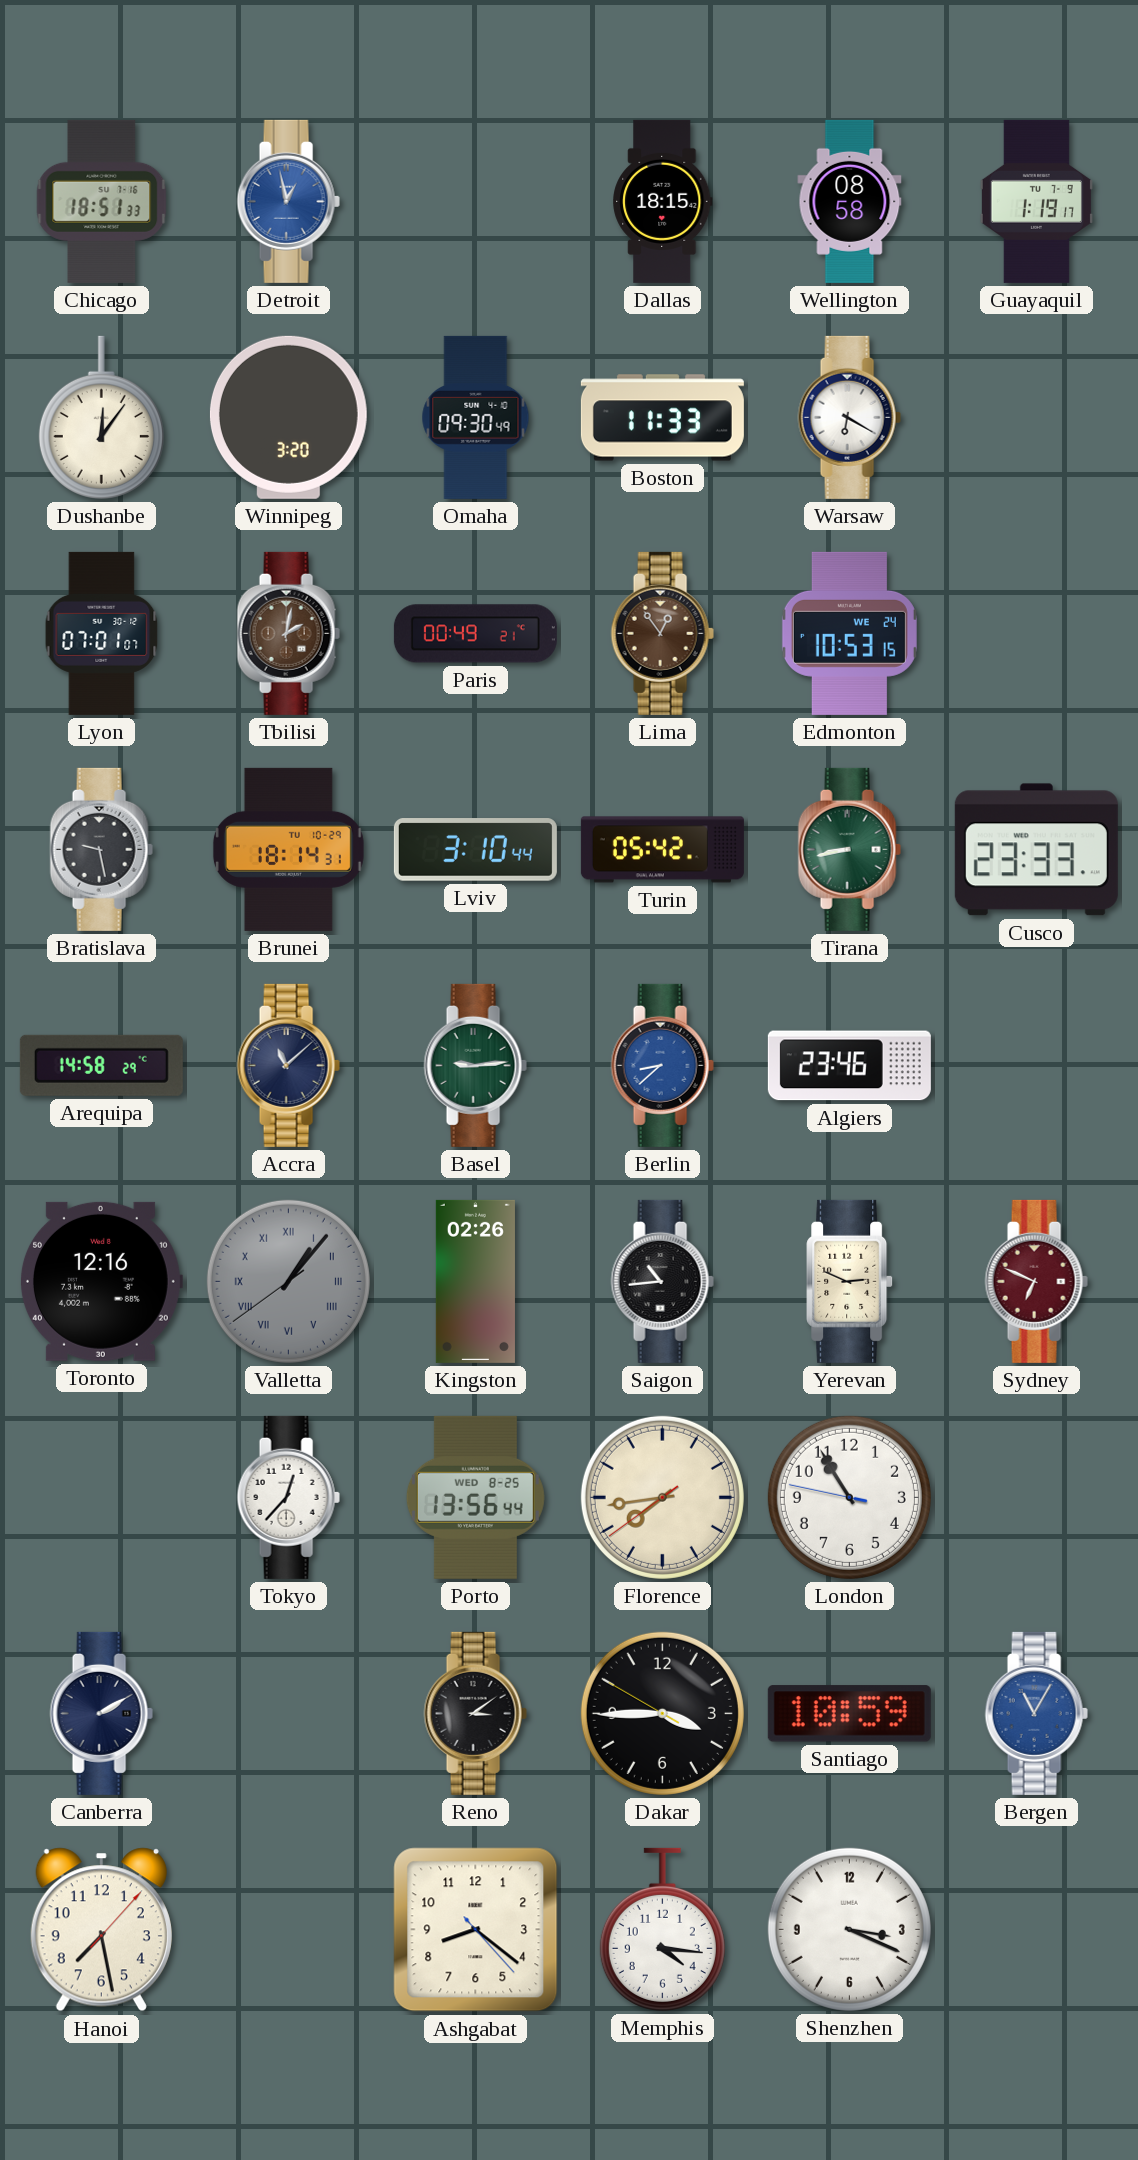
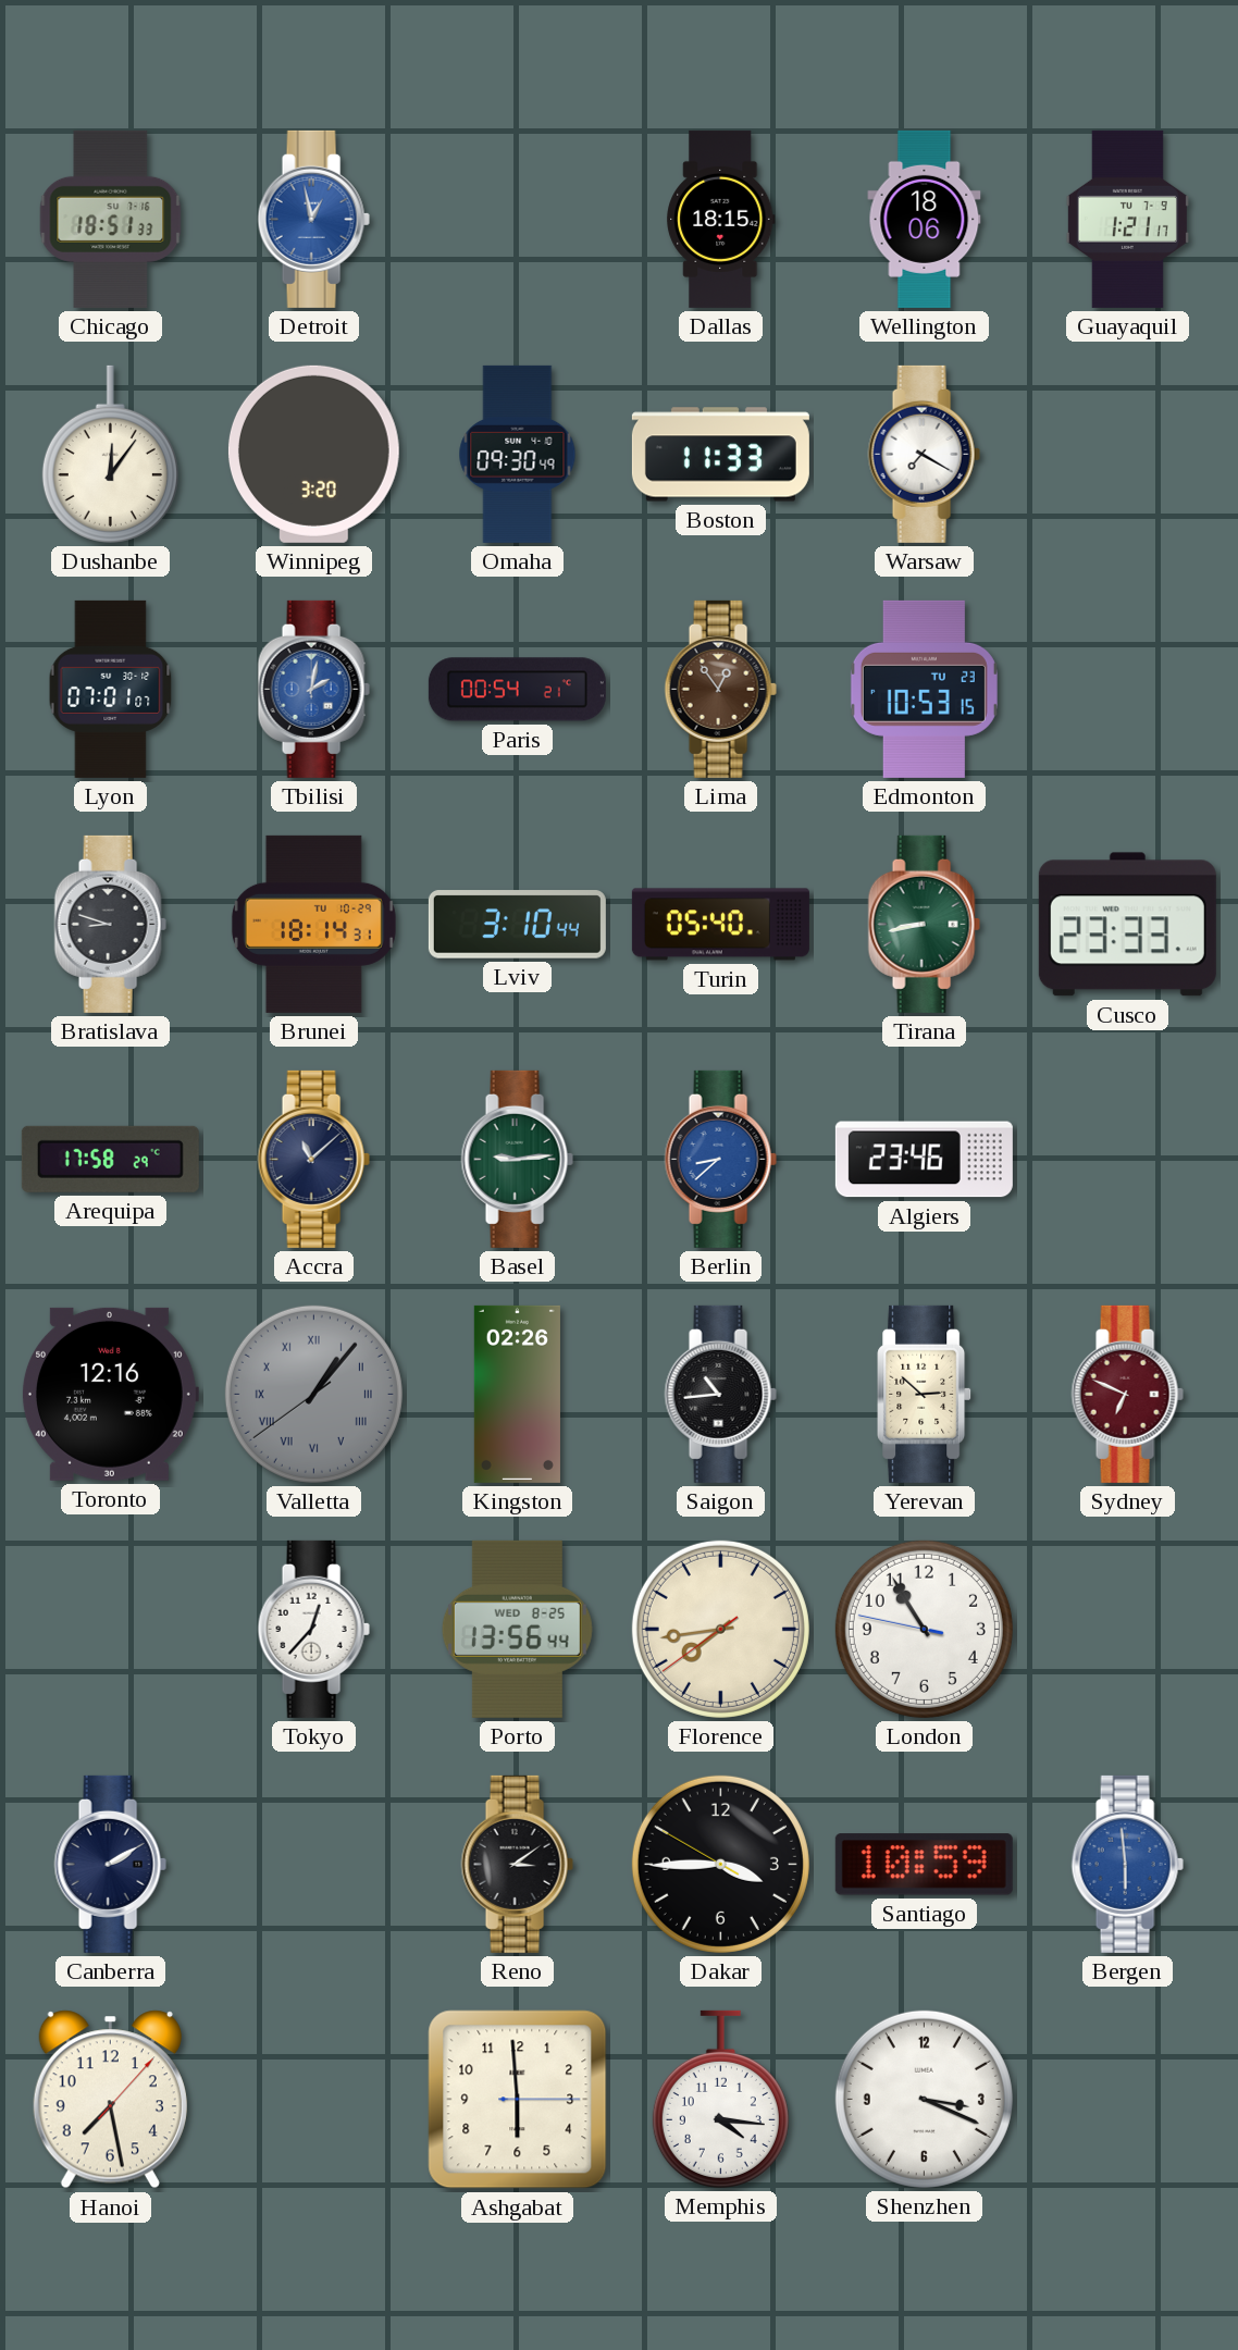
Wellington: 08:58 -> 18:06 (925, 219)
Guayaquil: 1:19 -> 1:21 (1127, 219)
Warsaw: 6:20 -> 7:20 (924, 454)
Tbilisi dial: brown -> blue (313, 689)
Paris: 00:49 -> 00:54 (517, 690)
Edmonton date: WE 24 -> TU 23 (924, 689)
Bratislava: 9:28 -> 8:48 (110, 924)
Turin: 05:42 -> 05:40 (720, 925)
Arequipa: 14:58 -> 17:58 (110, 1159)
Yerevan: 2:49 -> 2:52 (925, 1394)
Bergen: 11:05 -> 5:59 (1127, 1864)
Ashgabat: 8:21 -> 5:59 (518, 2100)
